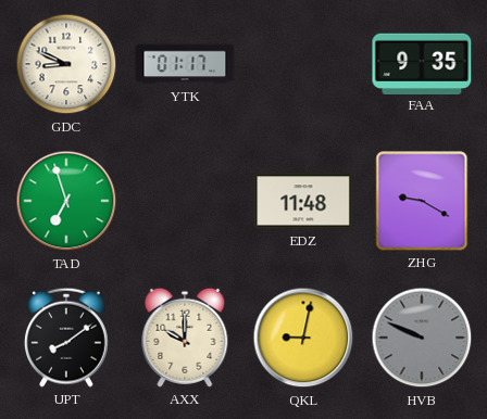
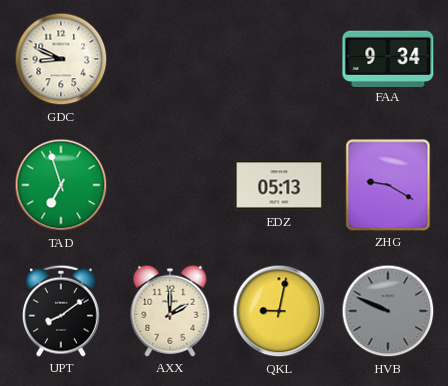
YTK: 01:17 -> none (185, 64)
FAA: 9:35 -> 9:34 (388, 58)
EDZ: 11:48 -> 05:13 (279, 185)
AXX: 10:00 -> 2:00 (170, 311)
